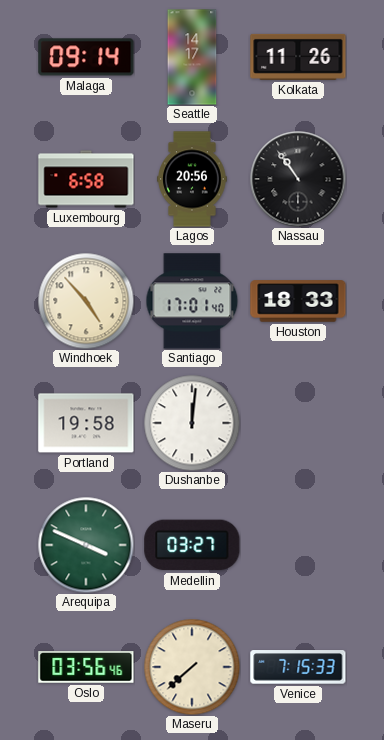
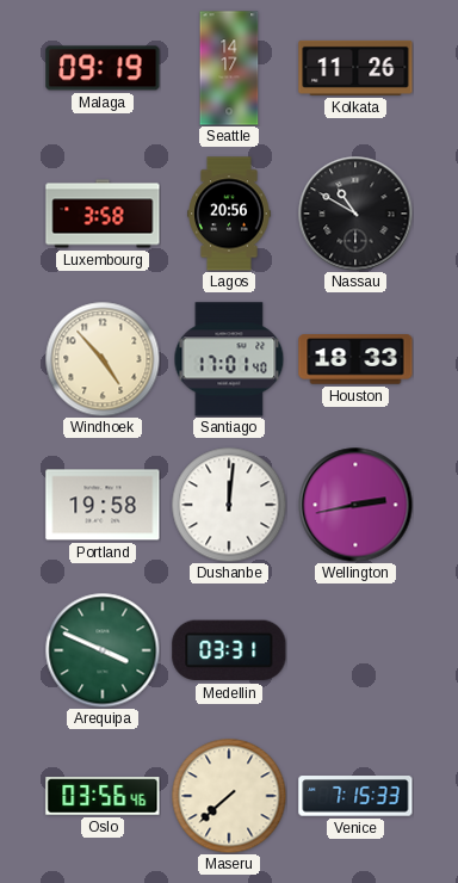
Malaga: 09:14 -> 09:19 (103, 68)
Luxembourg: 6:58 -> 3:58 (103, 214)
Nassau: 10:54 -> 10:50 (355, 214)
Wellington: none -> 2:43 (355, 505)
Medellin: 03:27 -> 03:31 (229, 650)
